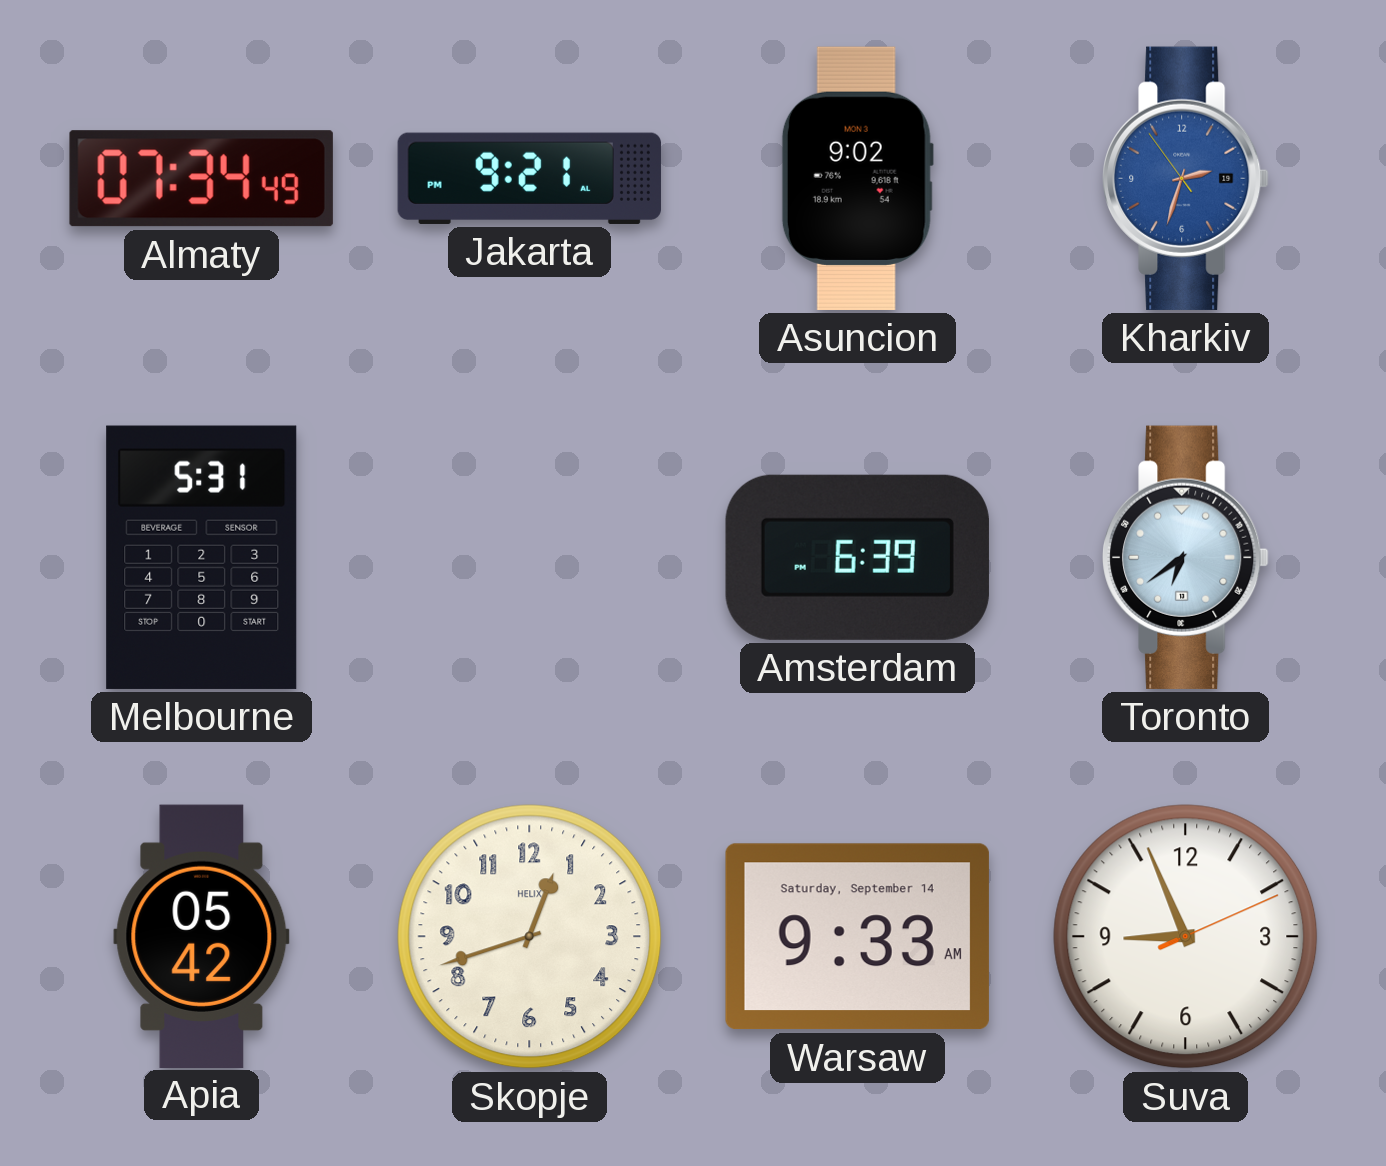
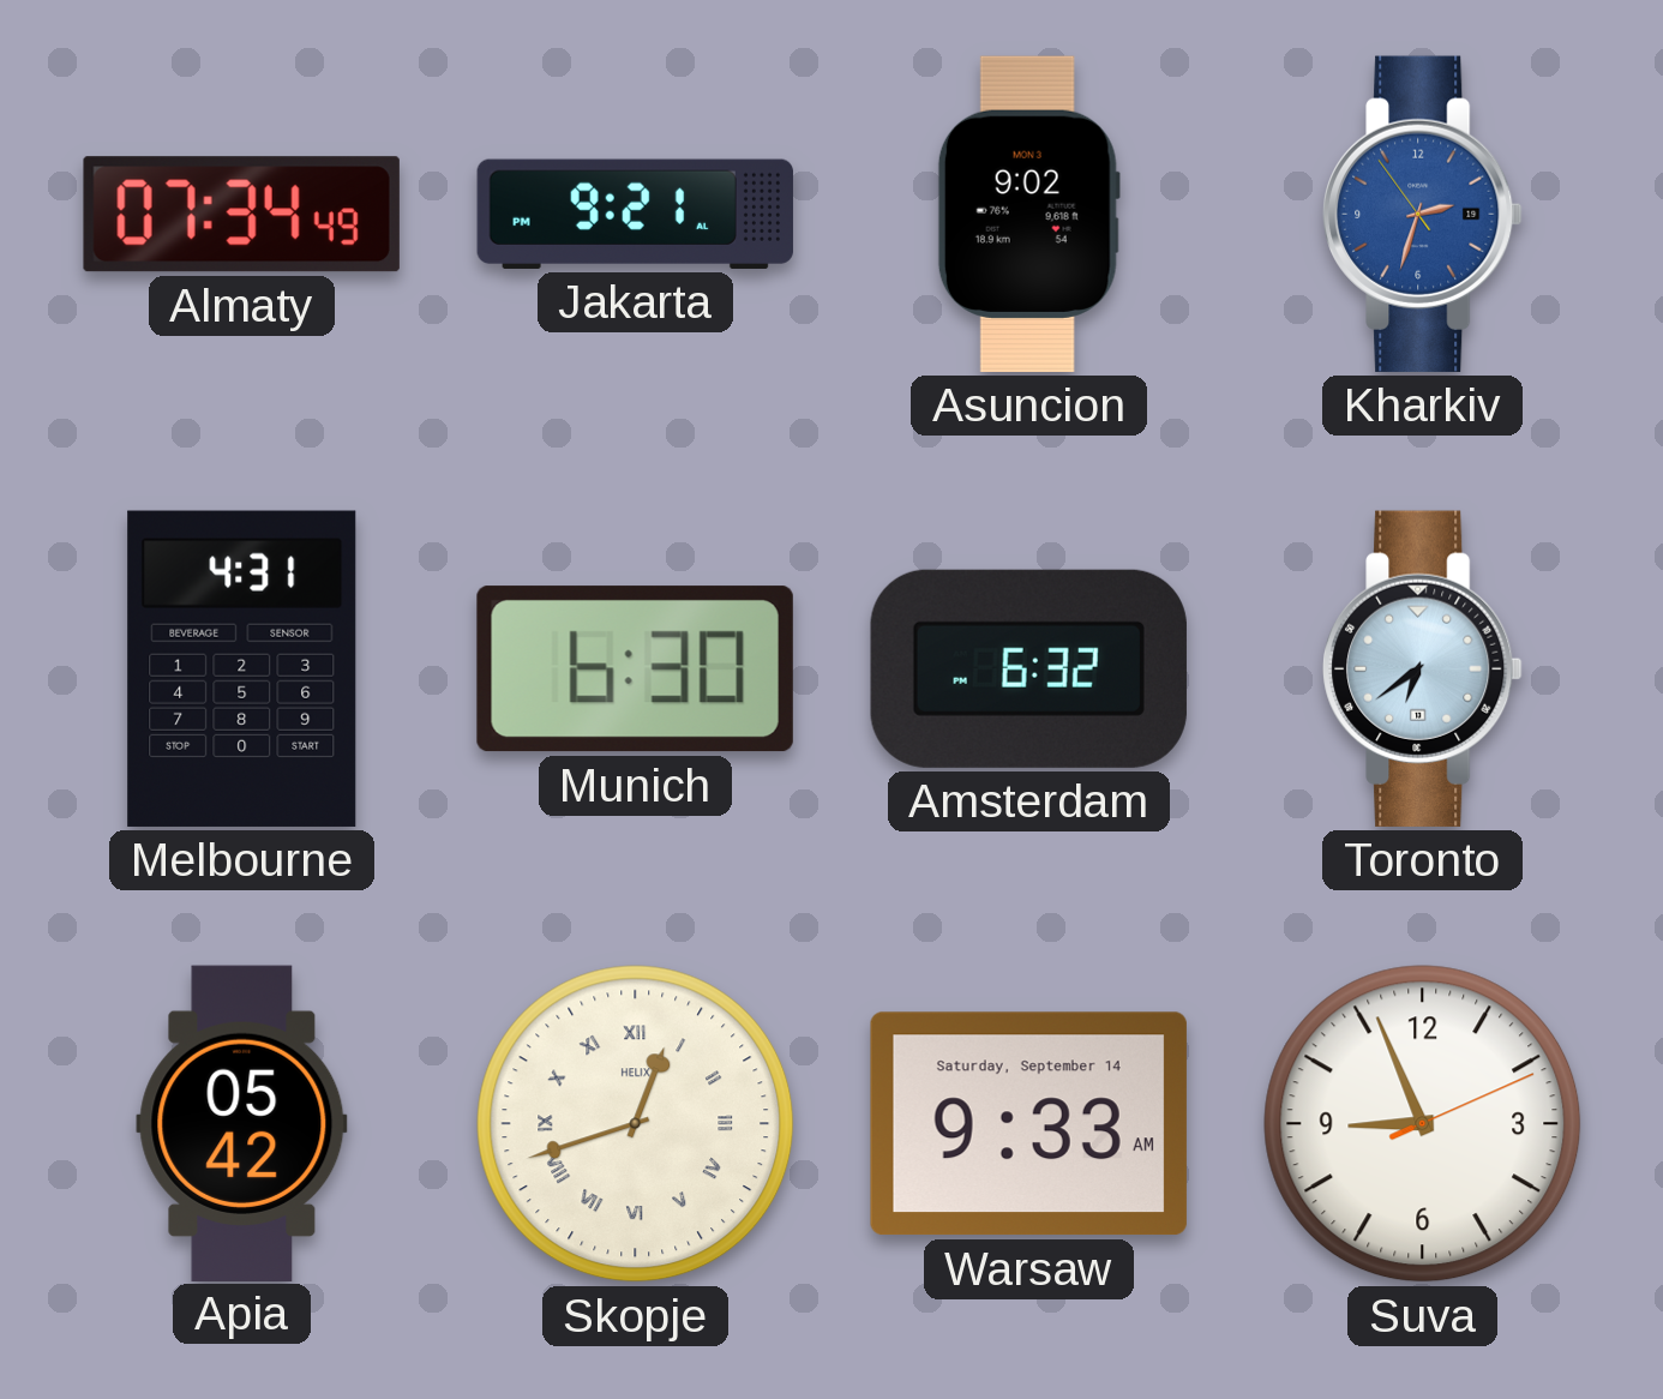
Melbourne: 5:31 -> 4:31 (242, 668)
Munich: none -> 6:30 (635, 670)
Amsterdam: 6:39 -> 6:32 (1028, 668)
Skopje numerals: Arabic -> Roman (636, 1124)
